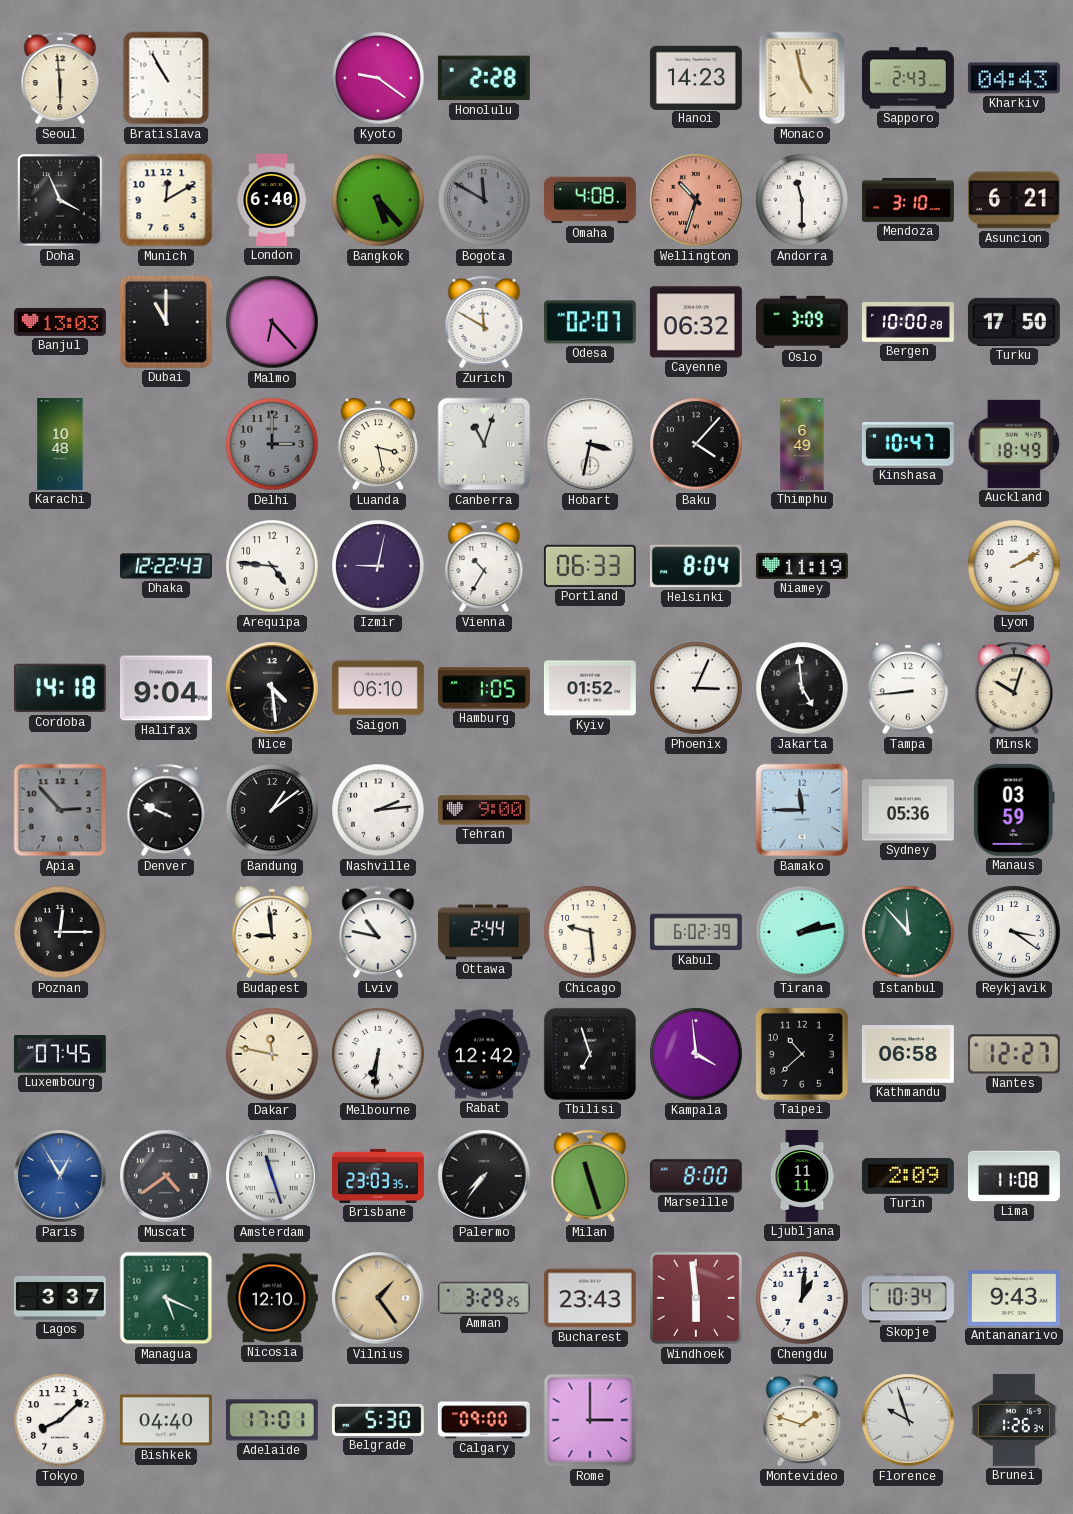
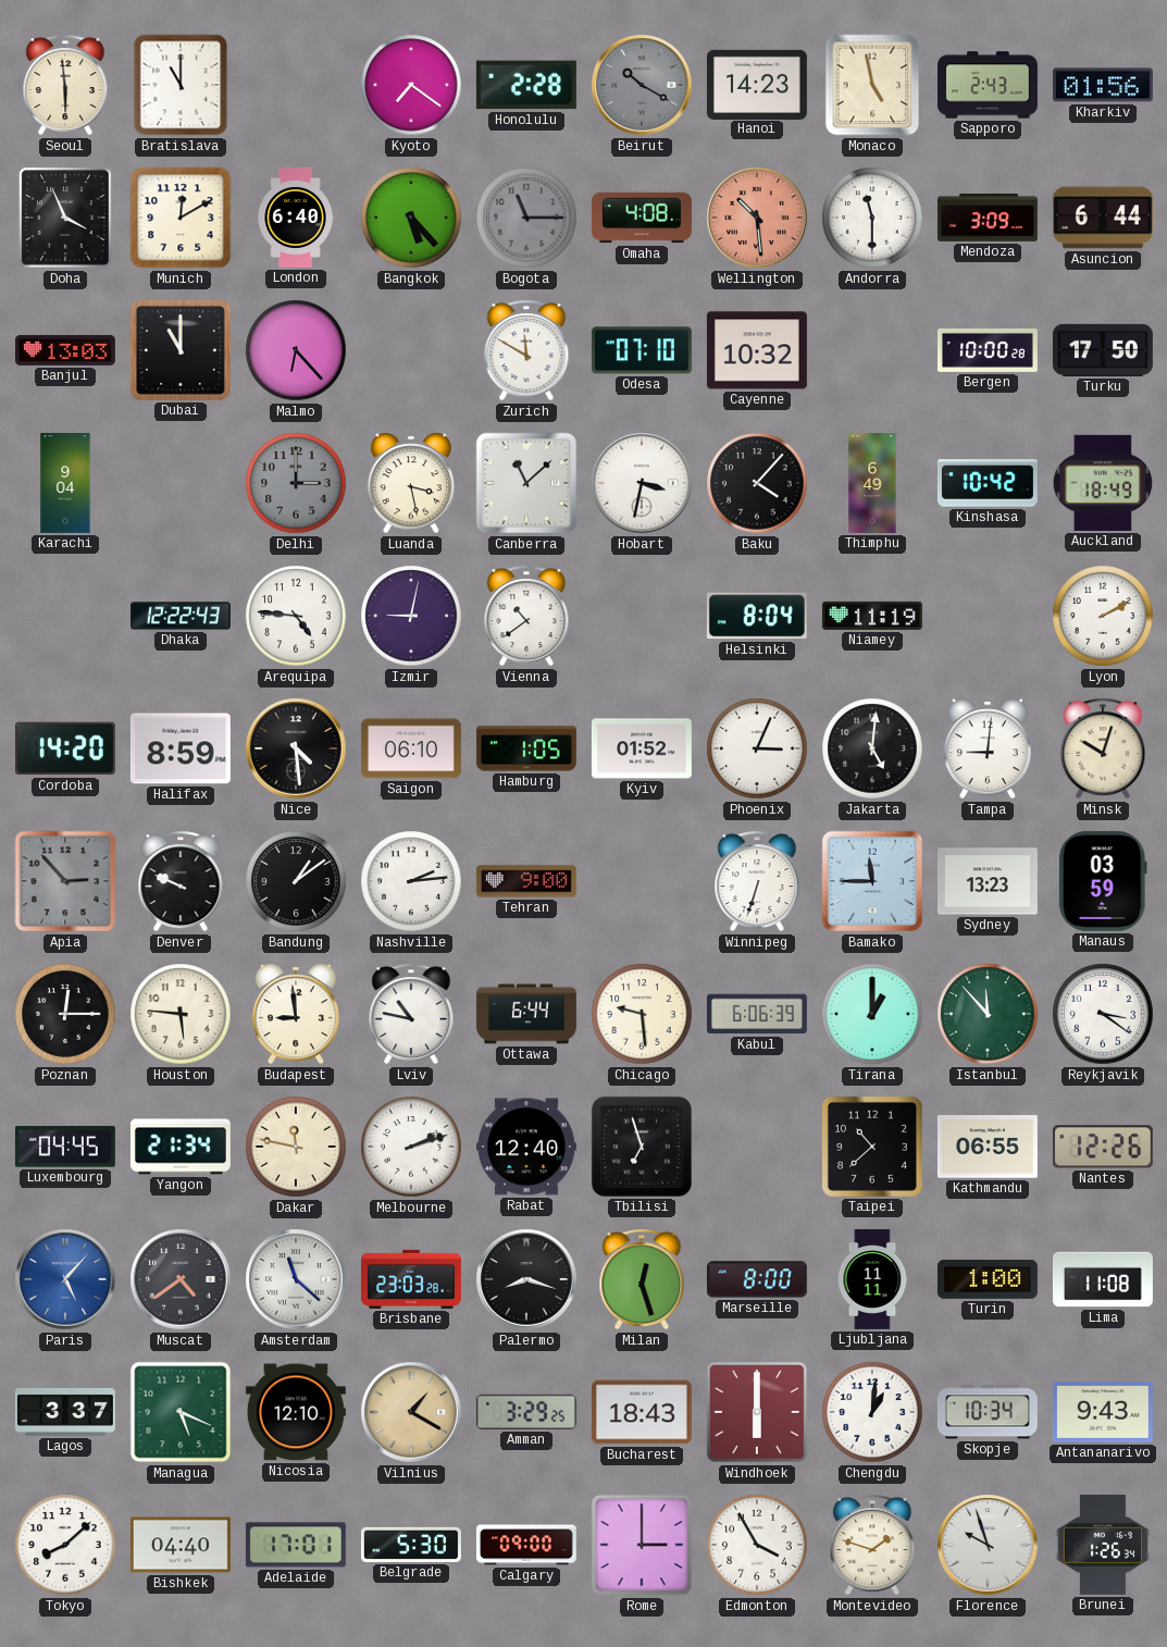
Bratislava: 10:55 -> 11:00 (181, 85)
Kyoto: 9:21 -> 7:21 (411, 85)
Beirut: none -> 10:20 (642, 85)
Kharkiv: 04:43 -> 01:56 (1103, 85)
Bogota: 11:50 -> 11:15 (526, 218)
Wellington: 10:33 -> 10:29 (757, 218)
Mendoza: 3:10 -> 3:09 (988, 218)
Asuncion: 6:21 -> 6:44 (1103, 218)
Odesa: 02:07 -> 07:10 (642, 350)
Cayenne: 06:32 -> 10:32 (757, 350)
Oslo: 3:09 -> none (802, 322)
Karachi: 10:48 -> 9:04 (65, 483)
Canberra: 11:03 -> 11:08 (526, 483)
Kinshasa: 10:47 -> 10:42 (988, 483)
Vienna: 10:35 -> 10:39 (526, 616)
Portland: 06:33 -> none (590, 566)
Cordoba: 14:18 -> 14:20 (65, 748)
Halifax: 9:04 -> 8:59 (181, 748)
Jakarta: 4:59 -> 5:01 (872, 748)
Tampa: 8:44 -> 9:01 (986, 748)
Winnipeg: none -> 6:33 (757, 881)
Sydney: 05:36 -> 13:23 (988, 881)
Houston: none -> 5:46 (181, 1014)
Ottawa: 2:44 -> 6:44 (526, 1014)
Kabul: 6:02 -> 6:06 (757, 1014)
Tirana: 2:13 -> 1:00 (872, 1014)
Luxembourg: 07:45 -> 04:45 (65, 1148)
Yangon: none -> 21:34 (181, 1147)
Melbourne: 6:31 -> 2:12 (411, 1147)
Rabat: 12:42 -> 12:40 (526, 1147)
Kampala: 3:59 -> none (696, 1054)
Kathmandu: 06:58 -> 06:55 (988, 1148)
Nantes: 12:27 -> 12:26 (1103, 1147)
Paris: 12:55 -> 5:07 (65, 1279)
Amsterdam: 11:27 -> 11:22 (296, 1279)
Brisbane: 23:03:35 -> 23:03:28 (411, 1279)
Palermo: 7:36 -> 8:18 (526, 1279)
Milan: 11:27 -> 12:27 (642, 1279)
Turin: 2:09 -> 1:00 (988, 1280)
Vilnius: 1:24 -> 1:20 (411, 1412)
Bucharest: 23:43 -> 18:43 (642, 1412)
Windhoek: 5:59 -> 6:00 (757, 1412)
Edmonton: none -> 3:55 (757, 1545)
